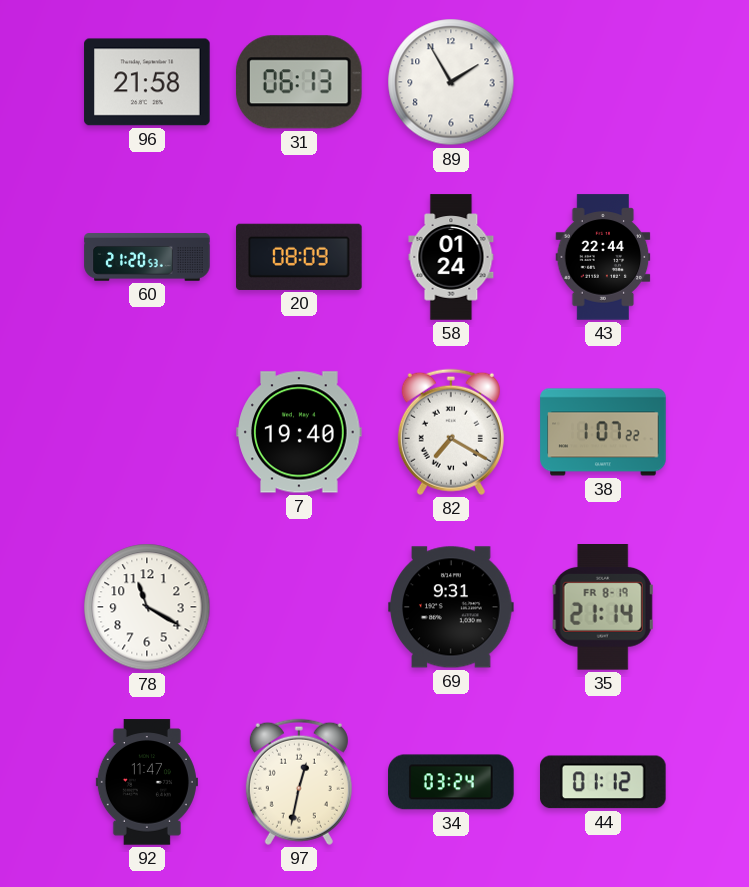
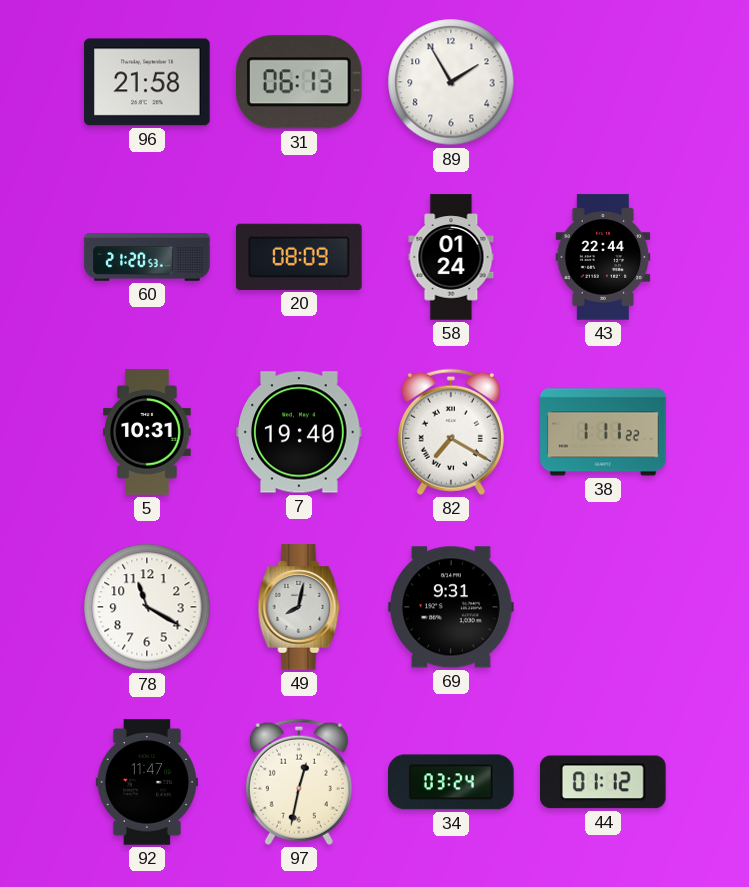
5: none -> 10:31 (147, 432)
38: 1:07 -> 1:11 (603, 432)
49: none -> 8:02 (299, 607)
35: 21:14 -> none (603, 608)
